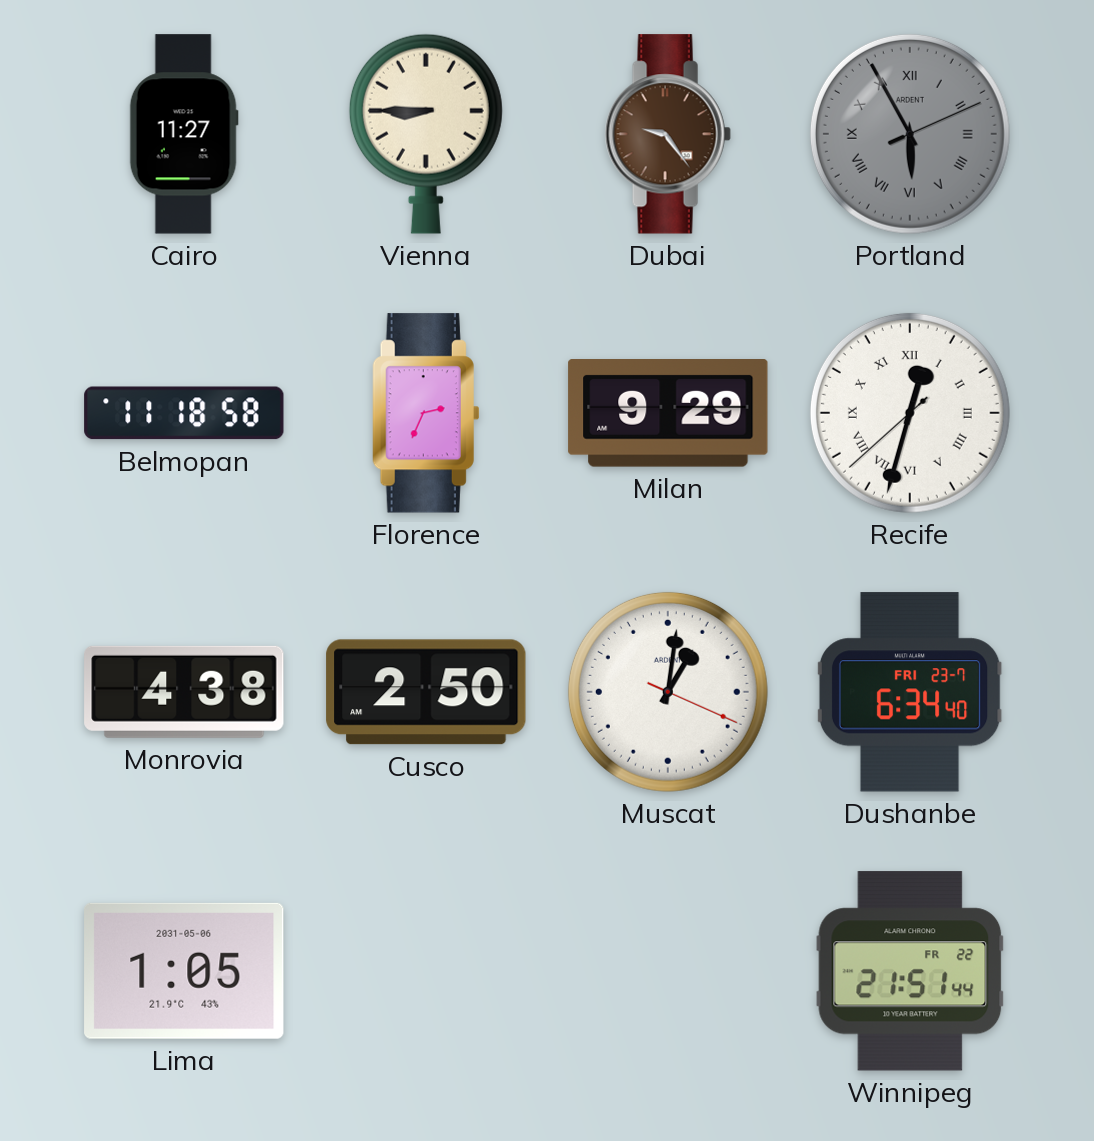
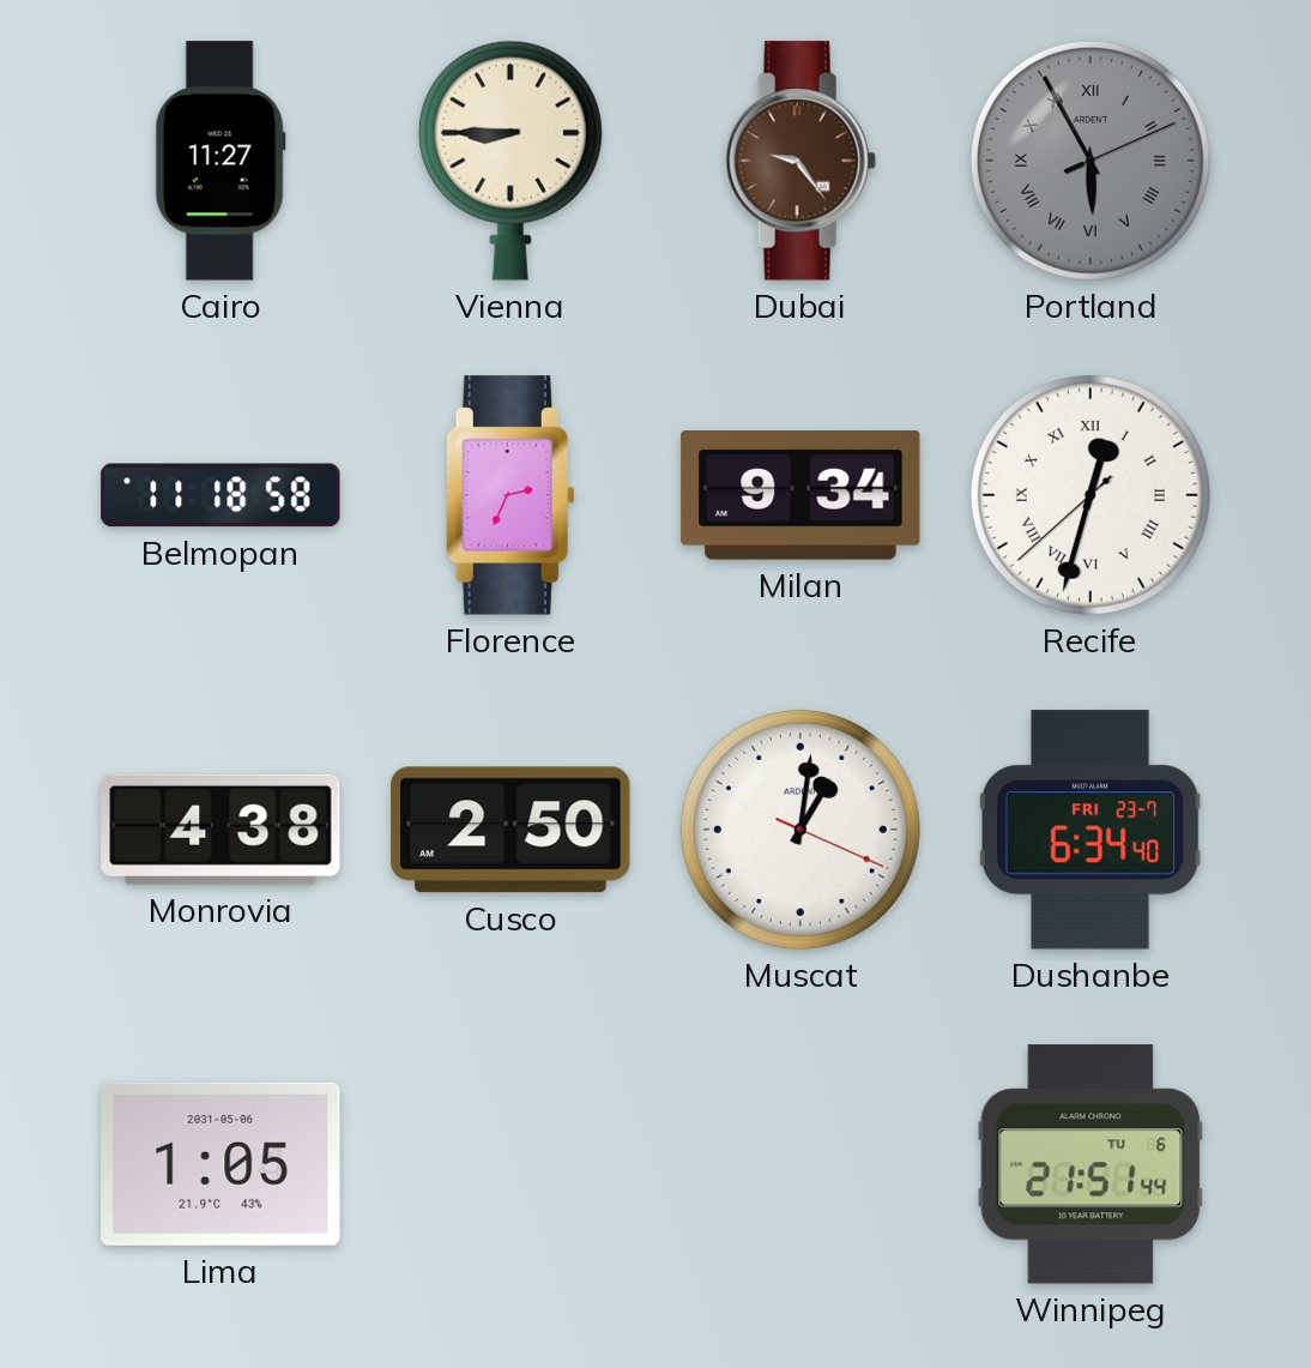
Milan: 9:29 -> 9:34 (801, 496)
Winnipeg date: FR 22 -> TU 6 (1091, 1164)
